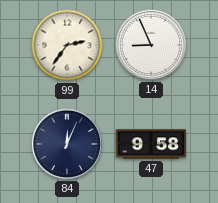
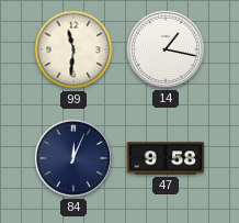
99: 2:36 -> 11:31 (73, 49)
14: 8:56 -> 1:17 (164, 48)
